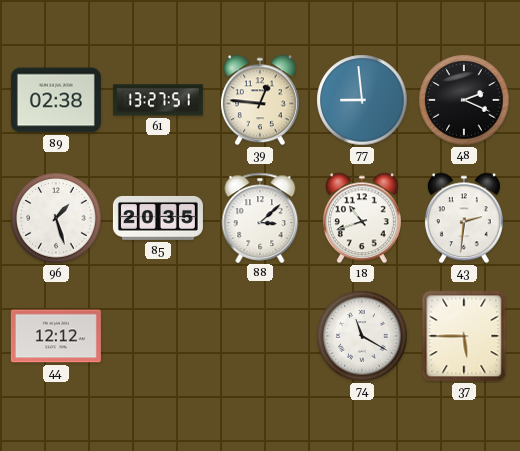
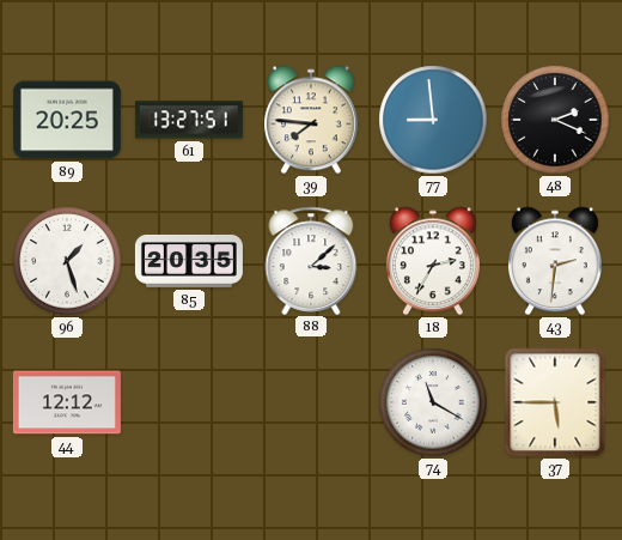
89: 02:38 -> 20:25 (67, 120)
39: 12:46 -> 7:46 (311, 120)
18: 10:42 -> 2:35 (433, 261)
